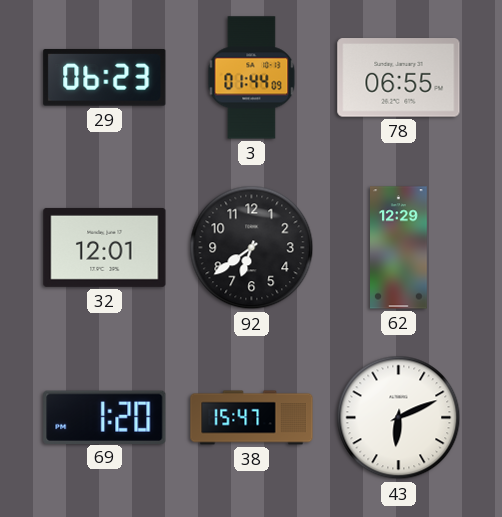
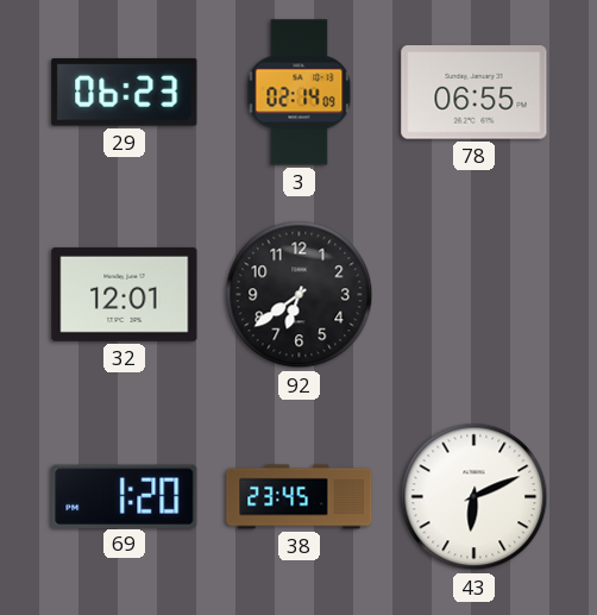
3: 01:44 -> 02:14 (300, 93)
62: 12:29 -> none (399, 248)
38: 15:47 -> 23:45 (300, 497)
